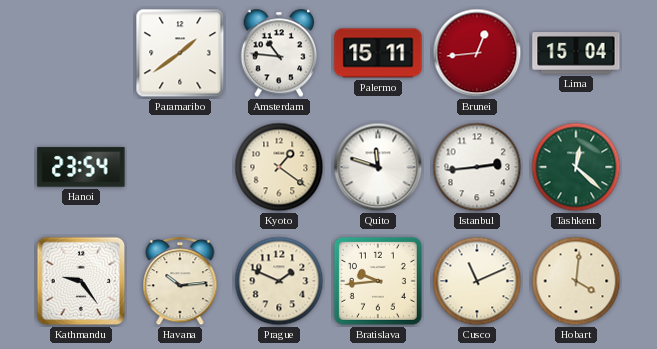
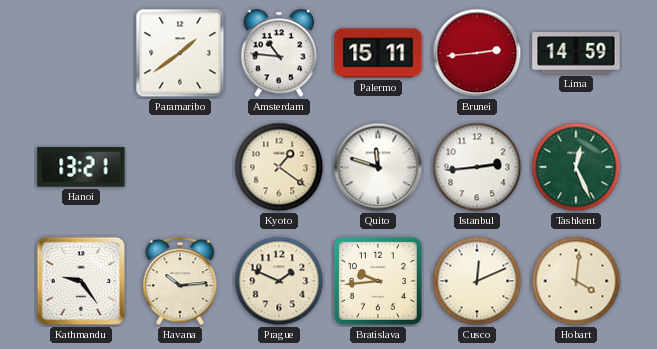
Brunei: 12:44 -> 2:44 (477, 53)
Lima: 15:04 -> 14:59 (576, 53)
Hanoi: 23:54 -> 13:21 (81, 167)
Tashkent: 12:22 -> 12:26 (576, 167)
Cusco: 11:11 -> 12:11 (477, 281)
